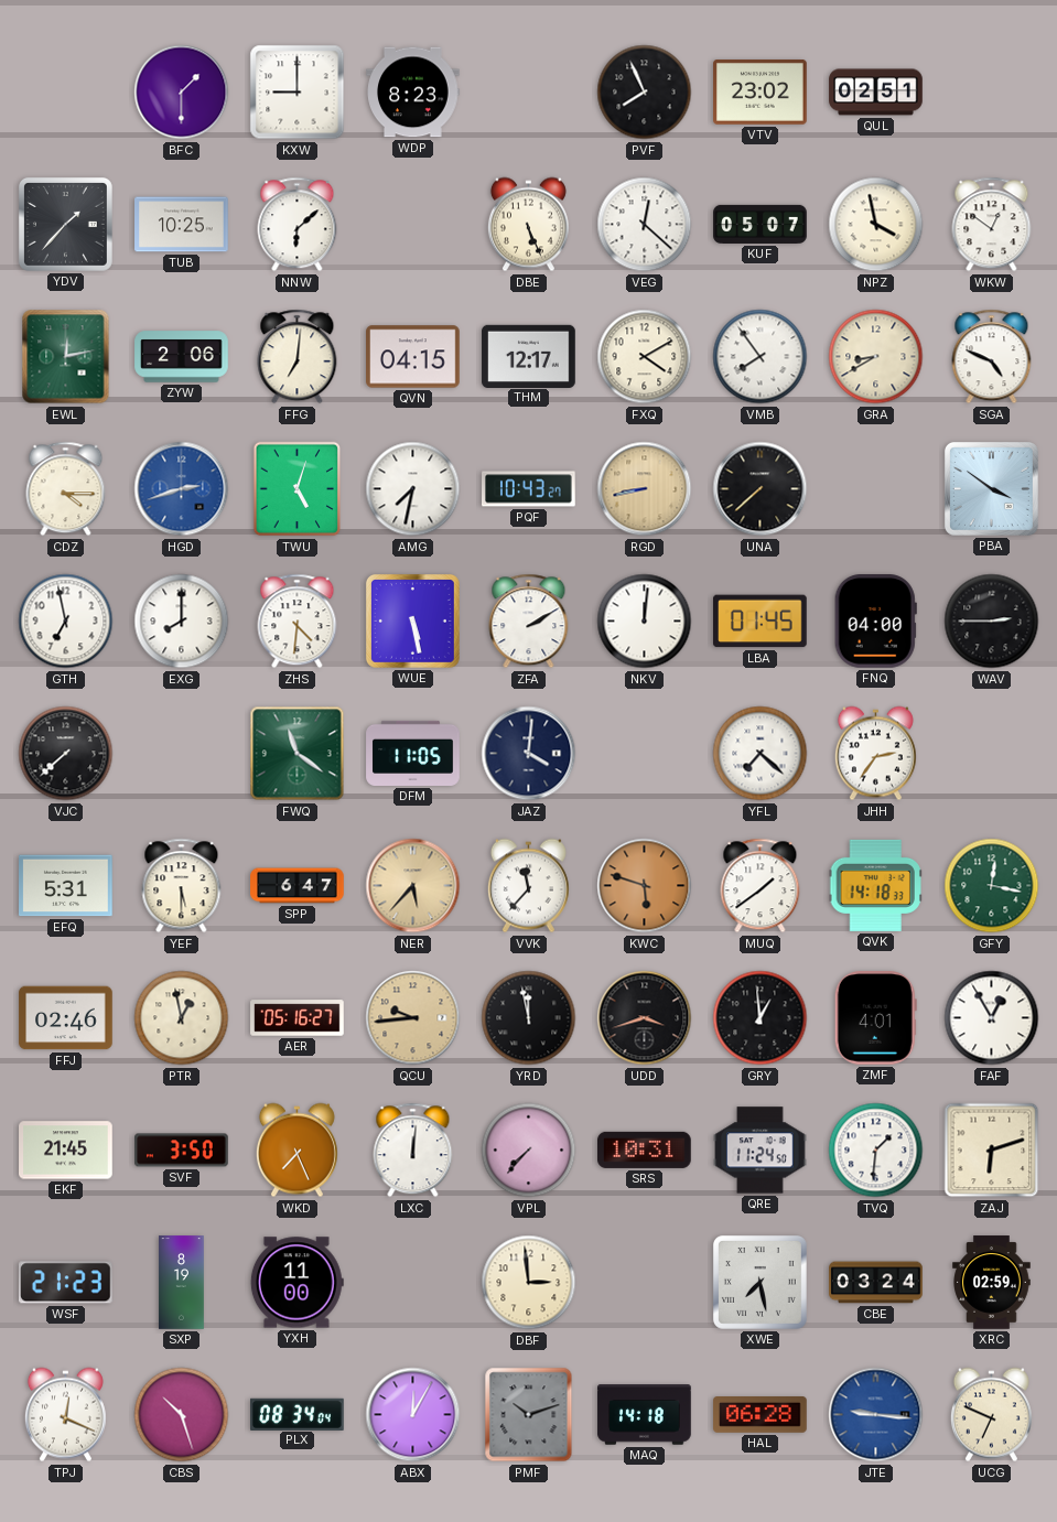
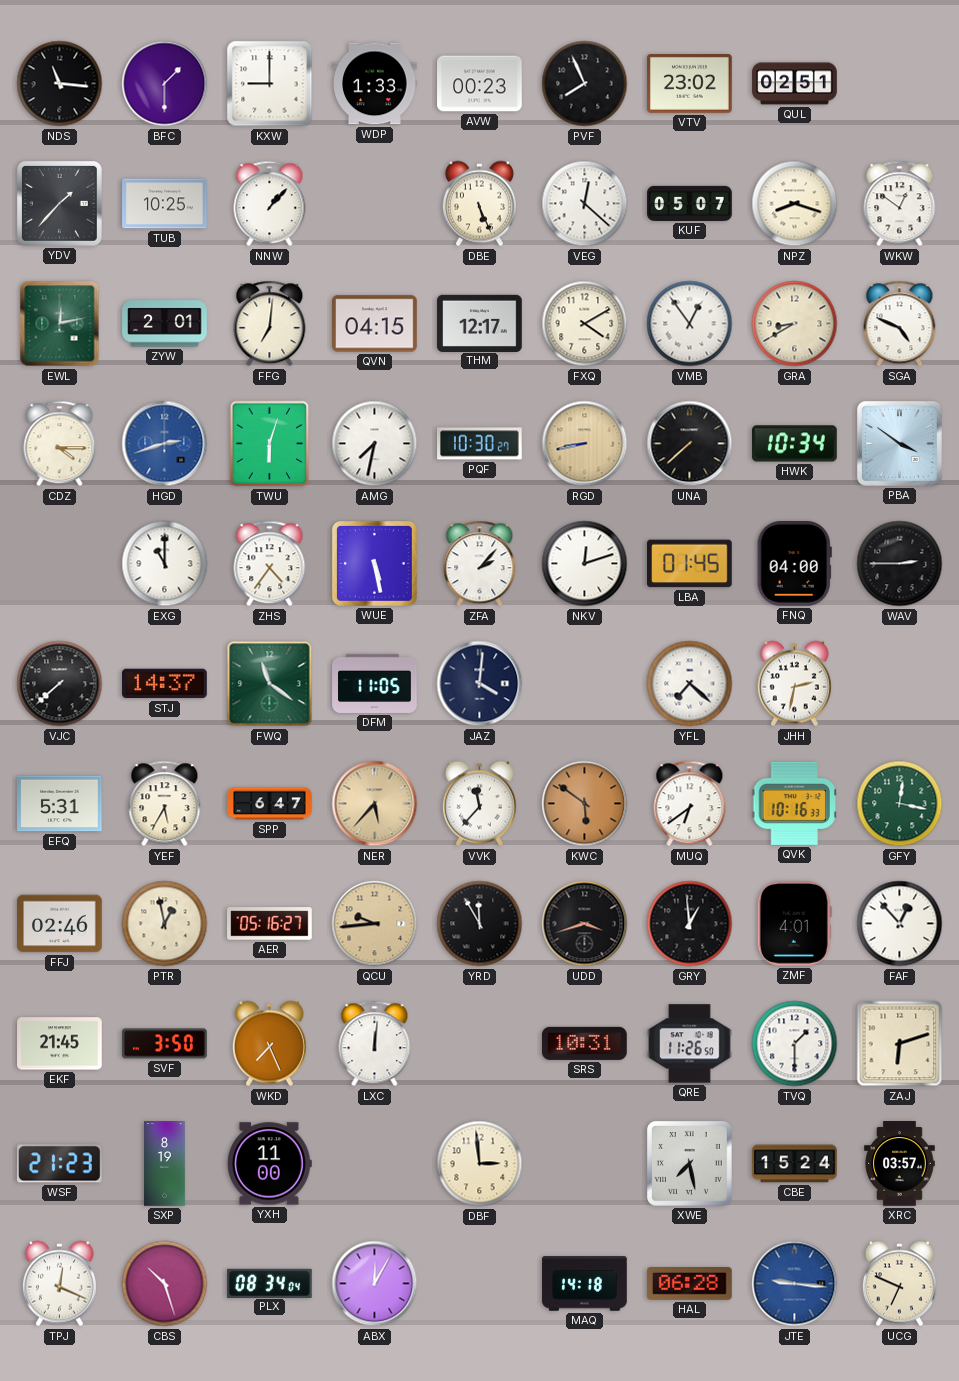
NDS: none -> 11:16 (60, 84)
WDP: 8:23 -> 1:33 (375, 84)
AVW: none -> 00:23 (480, 84)
NNW: 6:08 -> 1:07 (270, 204)
NPZ: 3:58 -> 8:18 (795, 204)
ZYW: 2:06 -> 2:01 (165, 324)
VMB: 7:54 -> 12:54 (690, 324)
TWU: 5:03 -> 6:03 (270, 444)
PQF: 10:43 -> 10:30 (480, 444)
HWK: none -> 10:34 (795, 444)
GTH: 6:58 -> none (66, 622)
EXG: 8:00 -> 11:00 (165, 564)
ZHS: 4:31 -> 4:36 (270, 564)
ZFA: 2:10 -> 2:07 (480, 564)
NKV: 12:01 -> 12:12 (585, 564)
STJ: none -> 14:37 (165, 684)
JHH: 2:36 -> 2:32 (794, 684)
YEF: 5:30 -> 5:35 (165, 804)
KWC: 5:48 -> 5:51 (585, 804)
MUQ: 1:39 -> 6:39 (690, 804)
QVK: 14:18 -> 10:16 (794, 803)
YRD: 11:58 -> 11:55 (480, 924)
FAF: 12:55 -> 12:53 (900, 924)
VPL: 7:37 -> none (529, 1151)
QRE: 11:24 -> 11:26 (690, 1044)
TVQ: 1:31 -> 1:30 (795, 1044)
CBE: 03:24 -> 15:24 (795, 1164)
XRC: 02:59 -> 03:57 (900, 1164)
PMF: 10:12 -> none (529, 1415)
